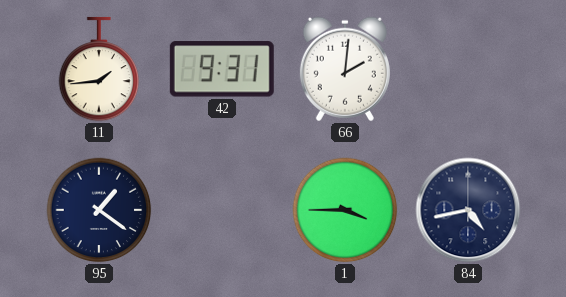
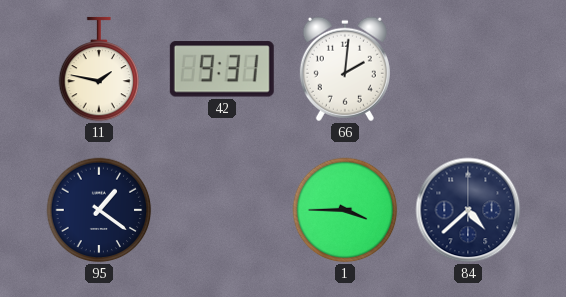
11: 1:44 -> 1:47 (99, 69)
84: 4:43 -> 4:38 (468, 210)
